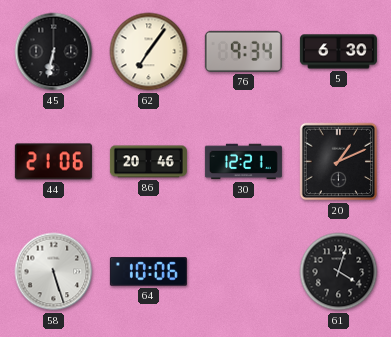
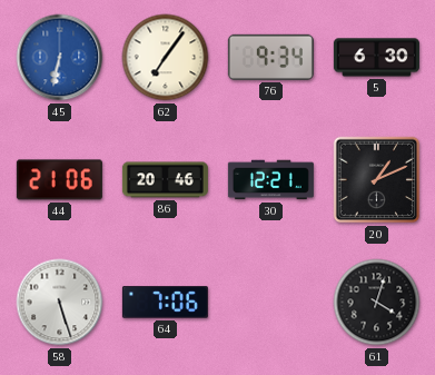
45 dial: black -> blue (60, 58)
64: 10:06 -> 7:06 (165, 303)
